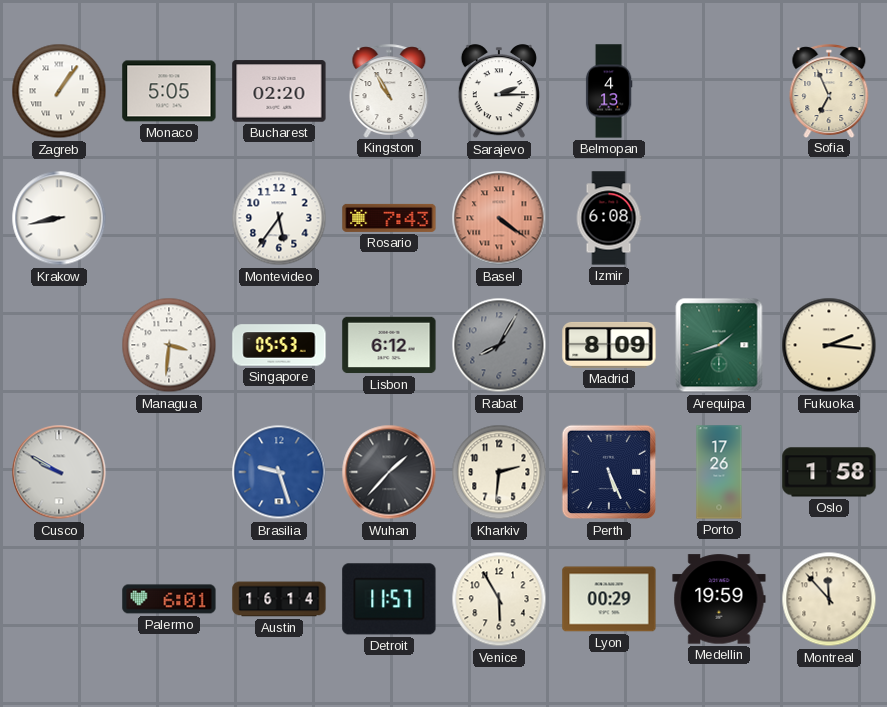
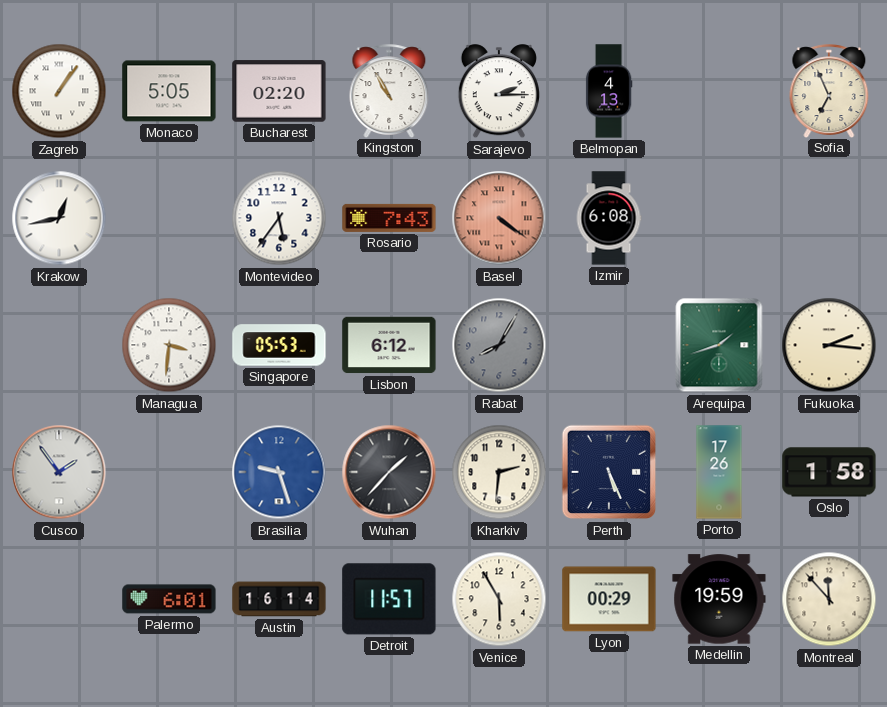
Krakow: 8:43 -> 12:43 (59, 218)
Madrid: 8:09 -> none (609, 345)
Cusco: 9:50 -> 1:54 (59, 472)
